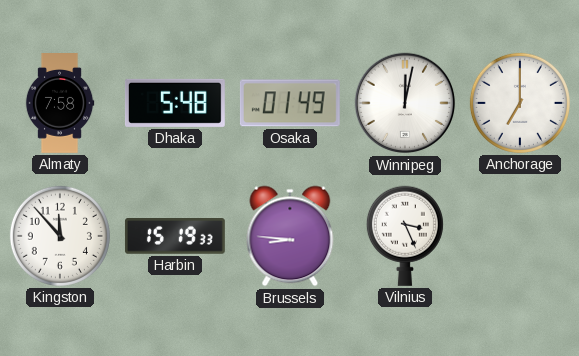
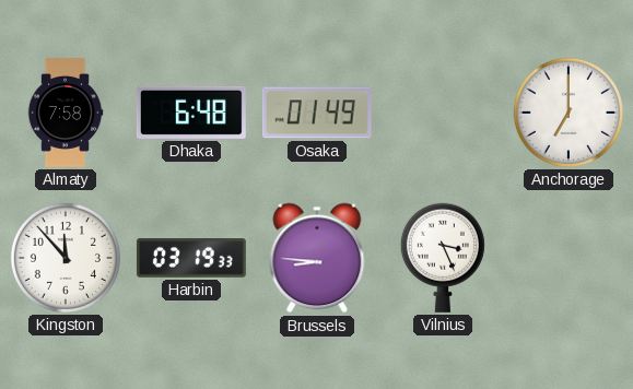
Dhaka: 5:48 -> 6:48 (191, 113)
Winnipeg: 12:02 -> none (405, 103)
Harbin: 15:19 -> 03:19 (191, 258)
